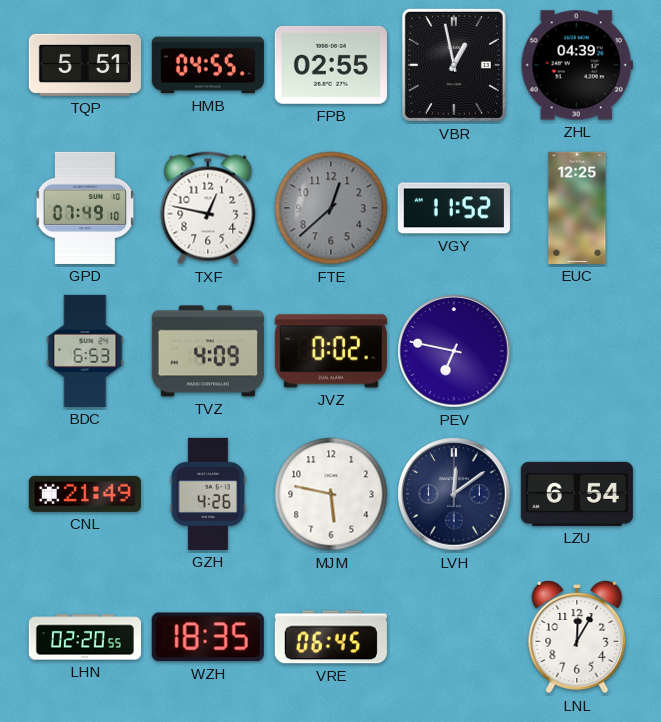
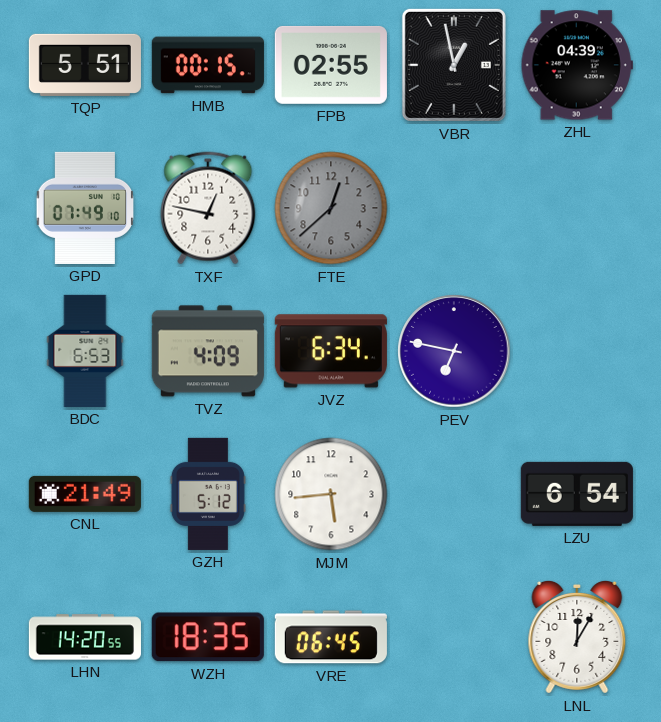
HMB: 04:55 -> 00:15 (208, 65)
VGY: 11:52 -> none (454, 208)
EUC: 12:25 -> none (577, 208)
JVZ: 0:02 -> 6:34 (331, 351)
GZH: 4:26 -> 5:12 (208, 494)
MJM: 5:47 -> 5:44 (331, 494)
LVH: 12:09 -> none (454, 494)
LHN: 02:20 -> 14:20 (85, 637)
